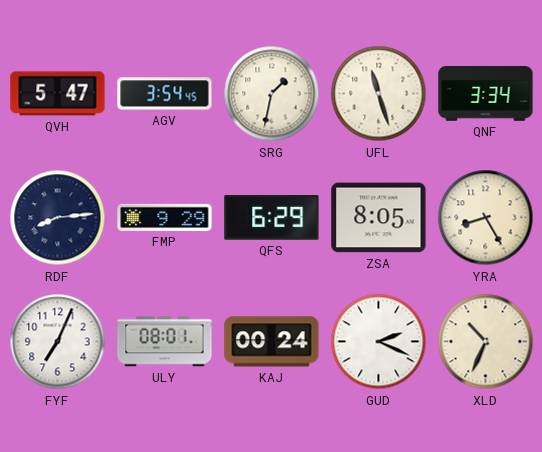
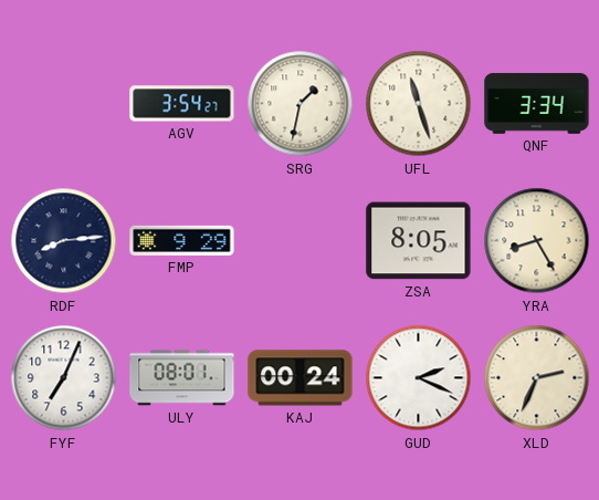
QVH: 5:47 -> none (58, 94)
AGV: 3:54:45 -> 3:54:27 (182, 104)
QFS: 6:29 -> none (272, 218)
XLD: 10:34 -> 2:34 (537, 378)
